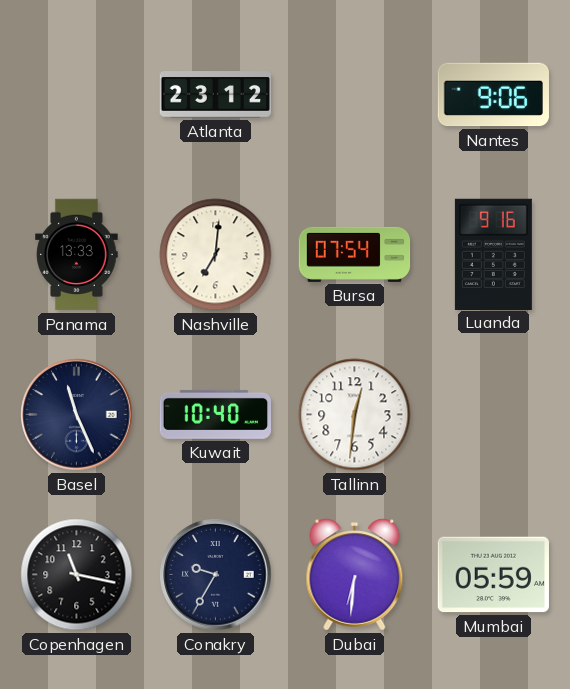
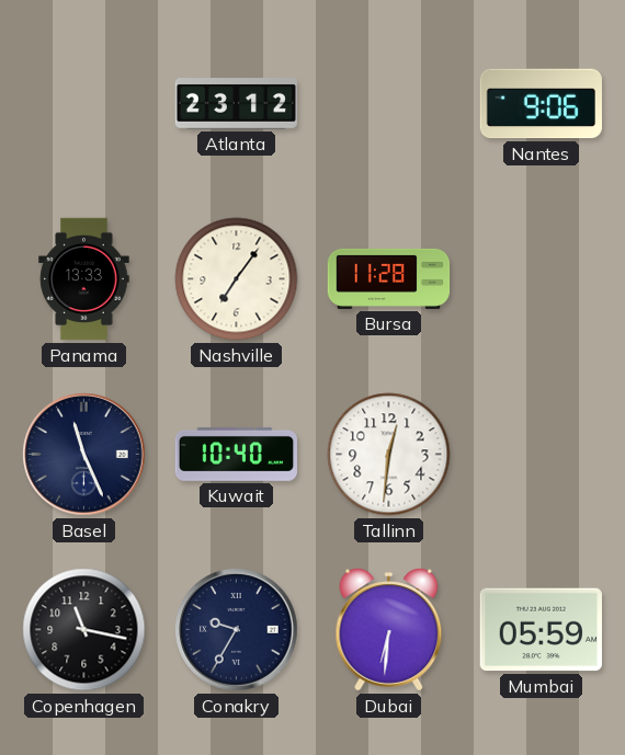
Nashville: 7:01 -> 7:06 (237, 279)
Bursa: 07:54 -> 11:28 (389, 278)
Luanda: 9:16 -> none (493, 254)
